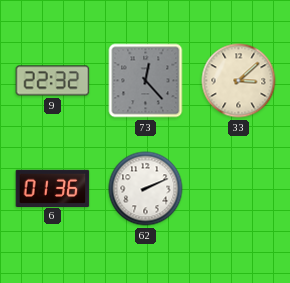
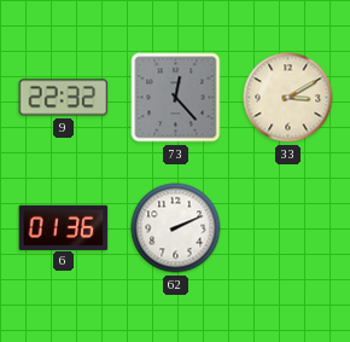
33: 3:08 -> 3:10 (288, 98)
